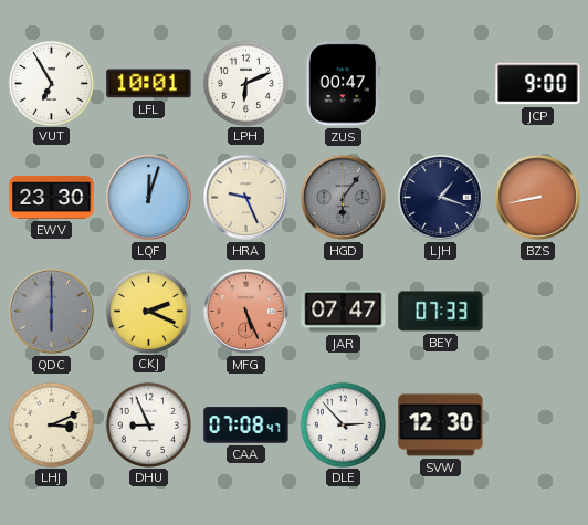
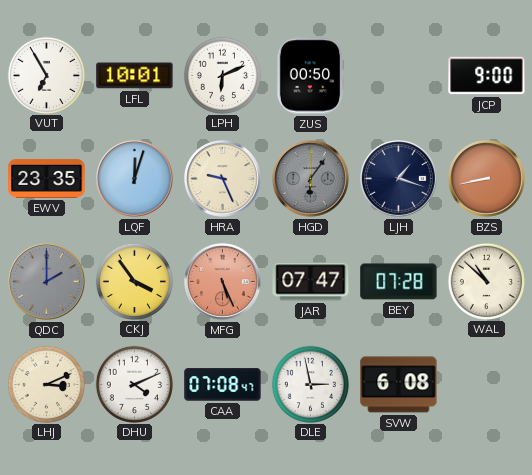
ZUS: 00:47 -> 00:50 (310, 76)
EWV: 23:30 -> 23:35 (47, 178)
QDC: 6:00 -> 2:00 (47, 282)
CKJ: 2:19 -> 3:54 (134, 281)
BEY: 07:33 -> 07:28 (399, 282)
WAL: none -> 10:52 (486, 281)
DHU: 8:56 -> 4:11 (134, 384)
DLE: 2:53 -> 2:58 (310, 384)
SVW: 12:30 -> 6:08 (399, 385)
